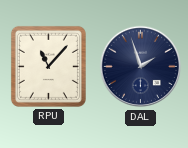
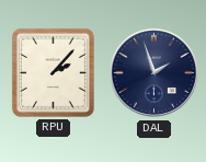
RPU: 11:07 -> 2:07 (53, 72)
